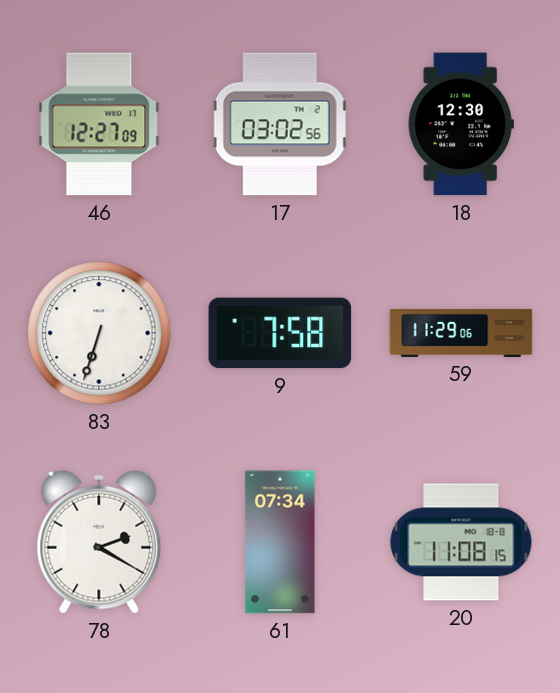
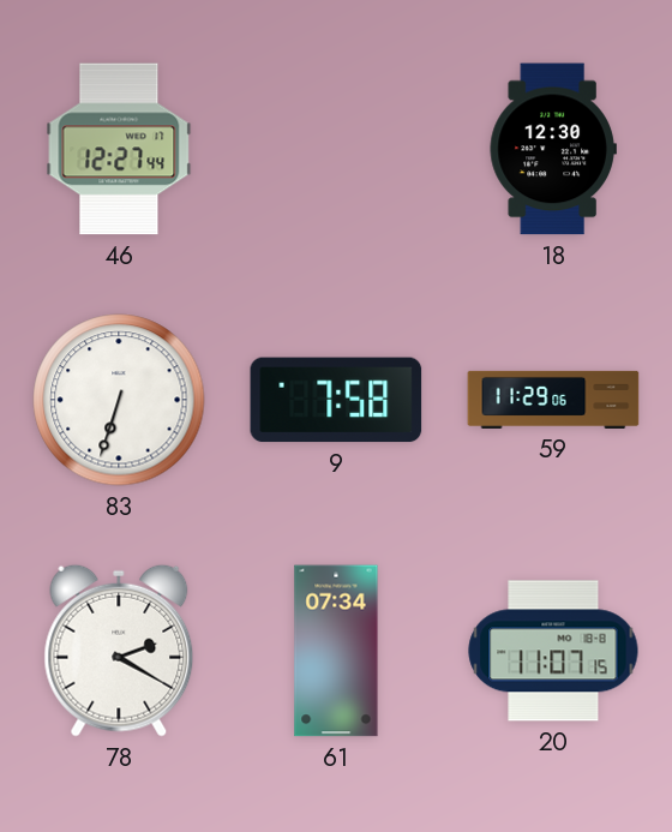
46: 12:27:09 -> 12:27:44 (119, 149)
17: 03:02 -> none (280, 124)
20: 11:08 -> 11:07 (553, 651)
